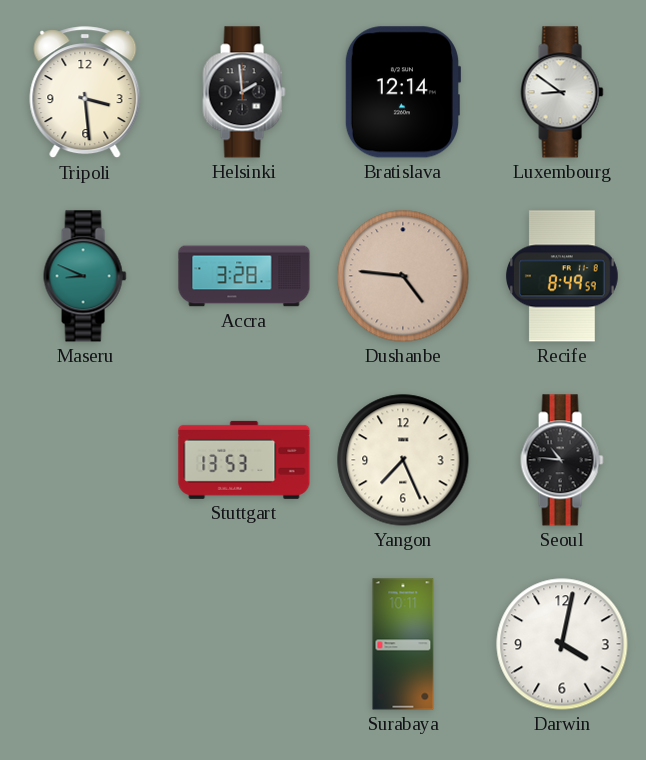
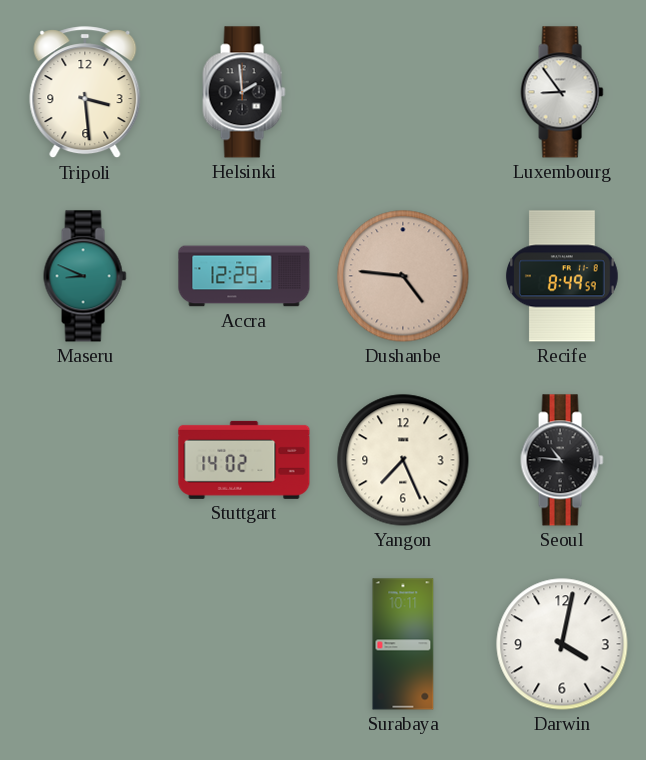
Bratislava: 12:14 -> none (402, 92)
Luxembourg: 8:51 -> 8:54 (562, 92)
Accra: 3:28 -> 12:29 (244, 276)
Stuttgart: 13:53 -> 14:02 (244, 460)
